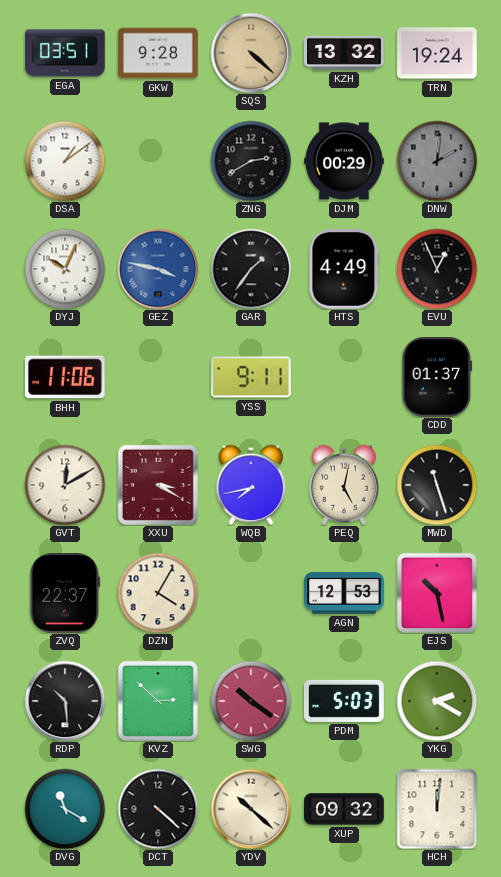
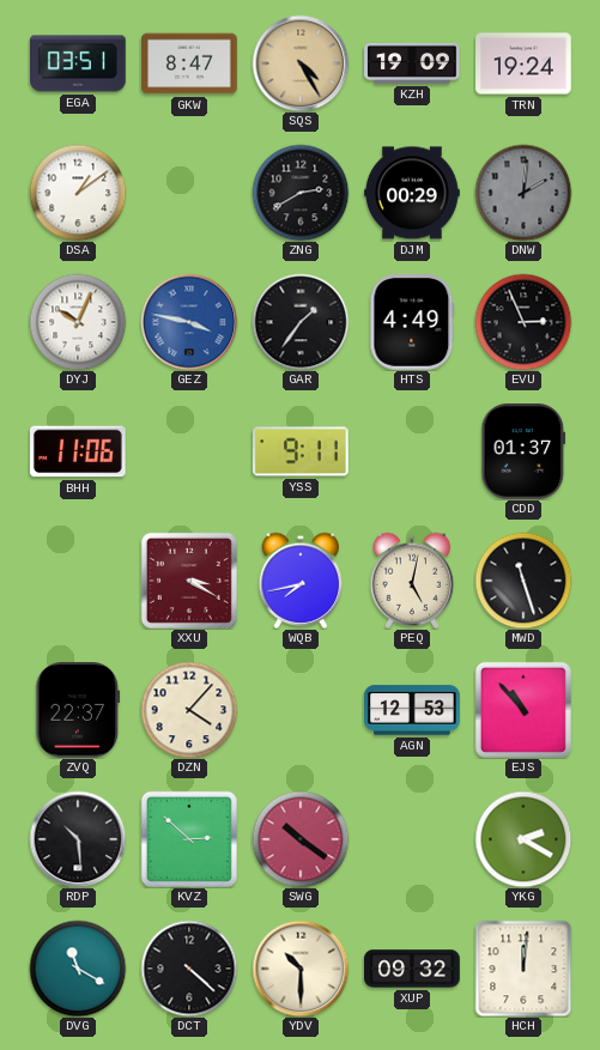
GKW: 9:28 -> 8:47 (189, 63)
SQS: 4:22 -> 4:25 (301, 63)
KZH: 13:32 -> 19:09 (412, 63)
EVU: 12:56 -> 2:56 (523, 322)
GVT: 12:10 -> none (65, 485)
DZN: 4:05 -> 4:07 (189, 710)
EJS: 10:28 -> 10:53 (523, 710)
PDM: 5:03 -> none (344, 701)
YDV: 10:22 -> 10:30 (301, 969)
